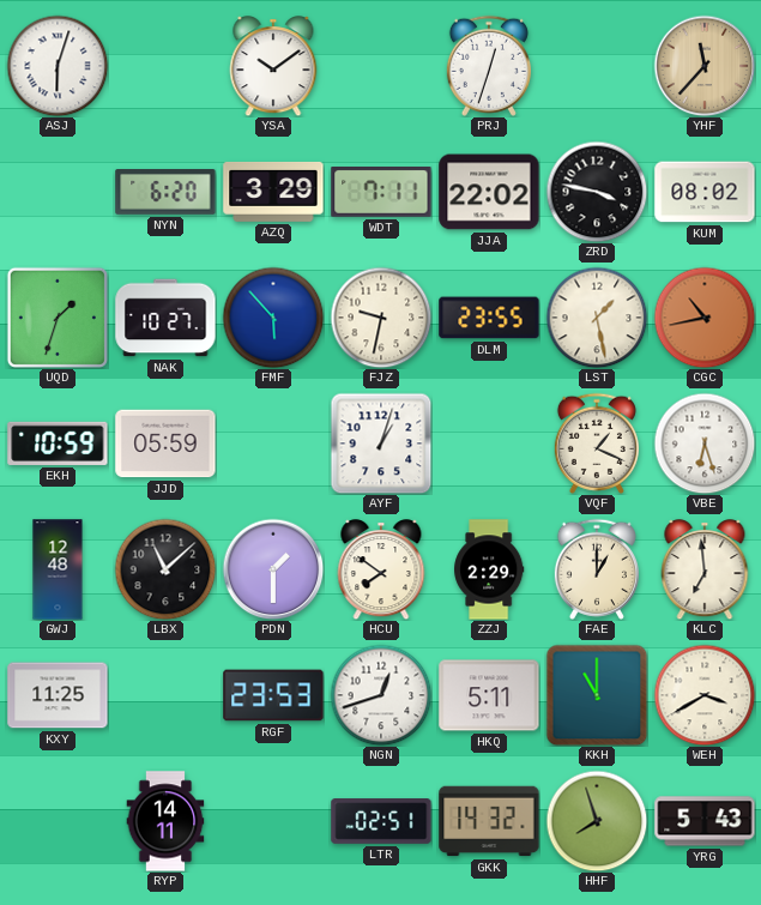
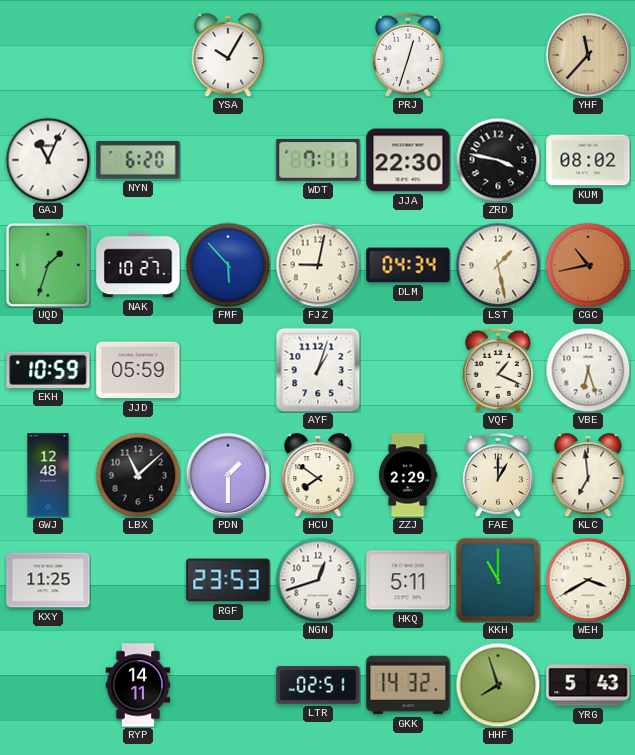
ASJ: 6:03 -> none (58, 66)
YSA: 10:09 -> 10:05 (228, 55)
GAJ: none -> 11:04 (48, 160)
AZQ: 3:29 -> none (273, 192)
JJA: 22:02 -> 22:30 (408, 160)
FJZ: 9:32 -> 9:02 (318, 265)
DLM: 23:55 -> 04:34 (408, 265)
